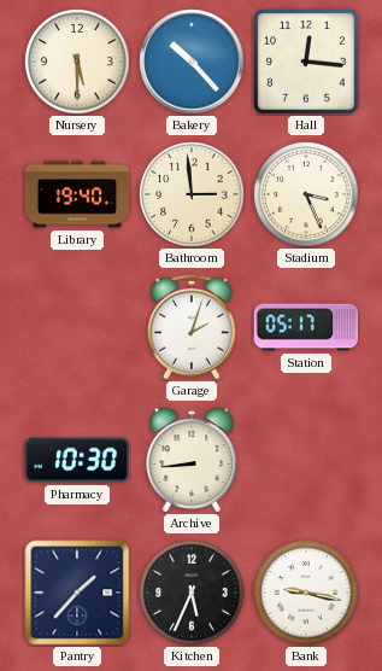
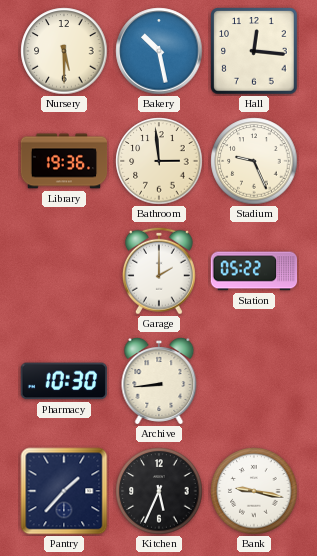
Bakery: 10:23 -> 10:28 (159, 51)
Library: 19:40 -> 19:36 (64, 161)
Stadium: 3:26 -> 9:26 (254, 161)
Garage: 2:03 -> 2:00 (159, 271)
Station: 05:17 -> 05:22 (254, 271)
